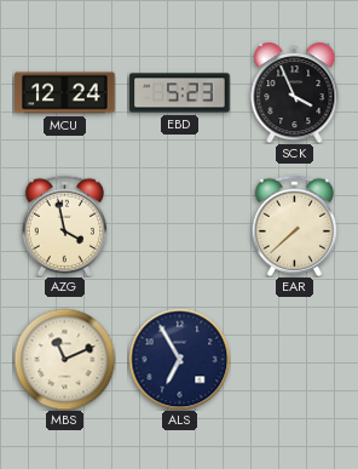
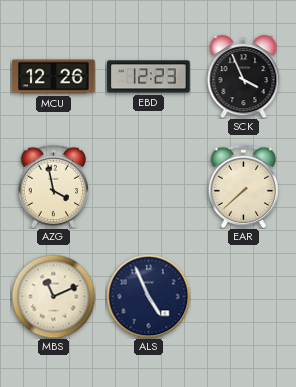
MCU: 12:24 -> 12:26 (54, 77)
EBD: 5:23 -> 12:23 (149, 77)
ALS: 6:55 -> 4:56 (148, 296)
